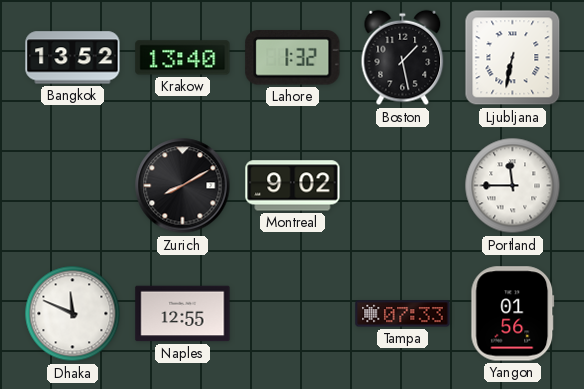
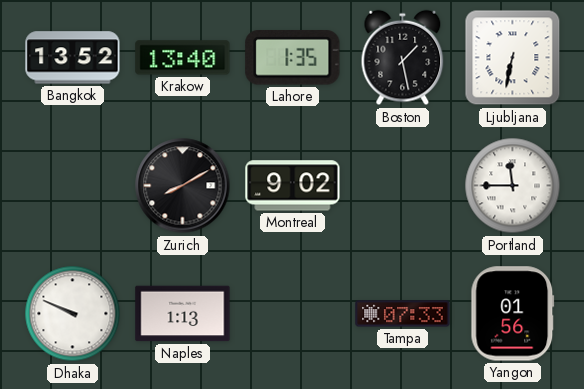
Lahore: 1:32 -> 1:35 (293, 58)
Dhaka: 11:49 -> 9:49 (73, 314)
Naples: 12:55 -> 1:13 (183, 314)
